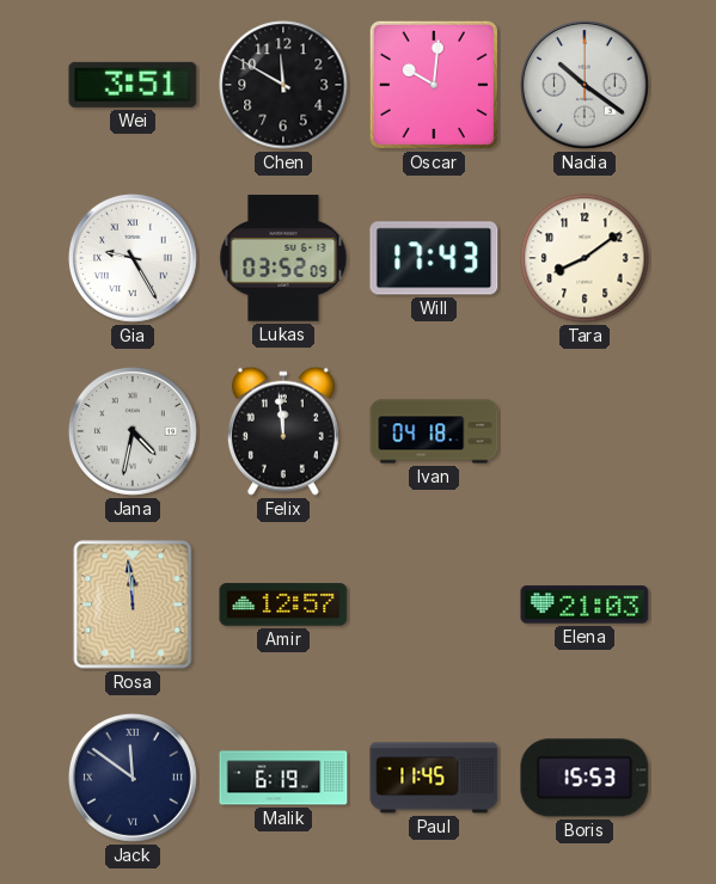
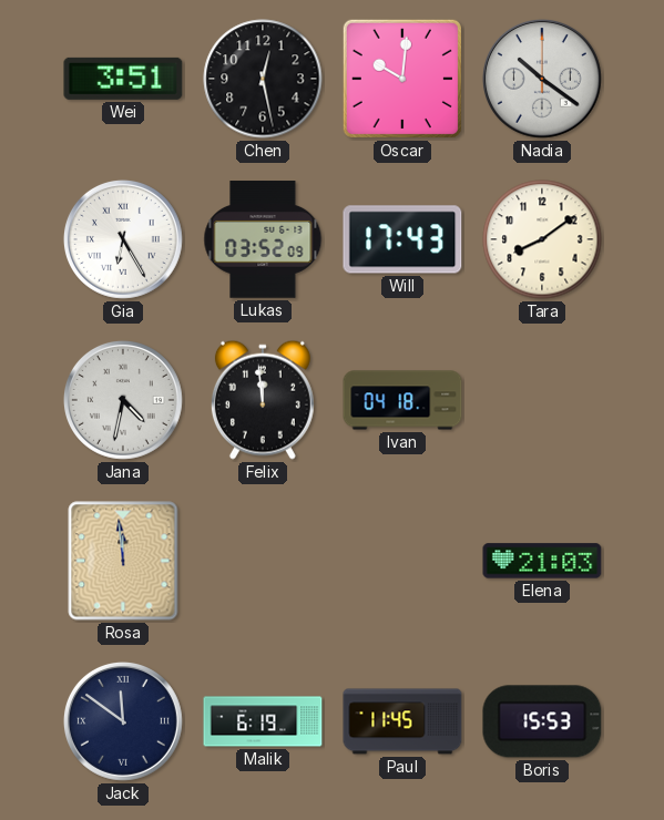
Chen: 11:50 -> 12:28 (263, 79)
Gia: 9:25 -> 6:25 (123, 239)
Amir: 12:57 -> none (283, 604)
